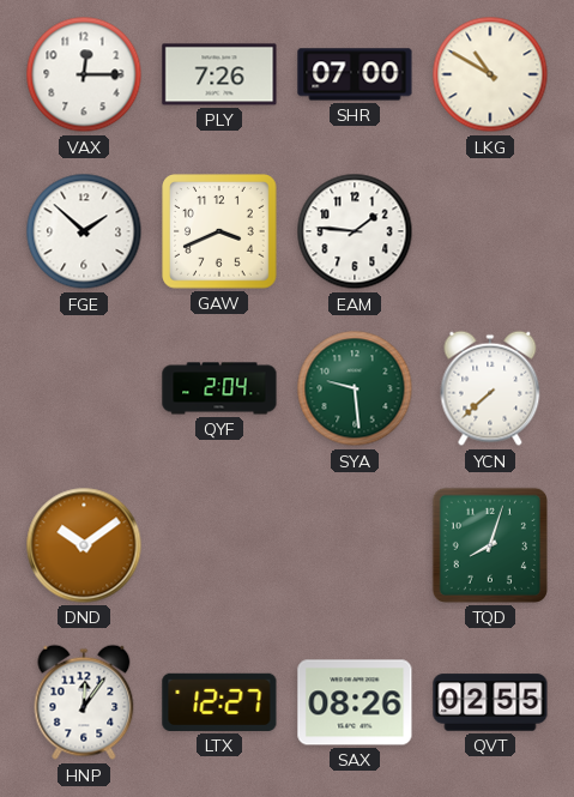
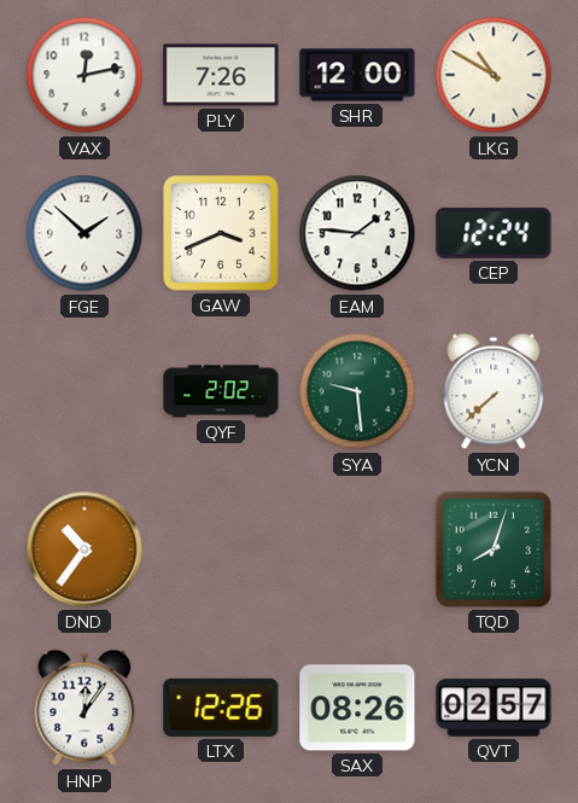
VAX: 12:15 -> 12:13 (84, 75)
SHR: 07:00 -> 12:00 (357, 75)
CEP: none -> 12:24 (494, 233)
QYF: 2:04 -> 2:02 (221, 391)
DND: 10:09 -> 10:36 (84, 549)
LTX: 12:27 -> 12:26 (221, 708)
QVT: 02:55 -> 02:57 (494, 708)
